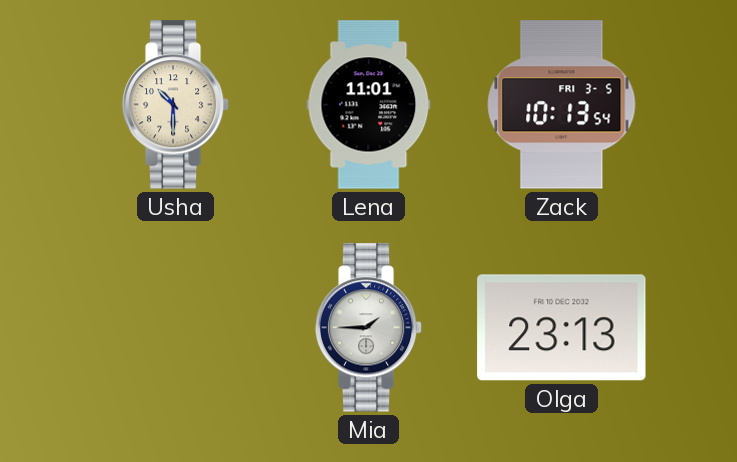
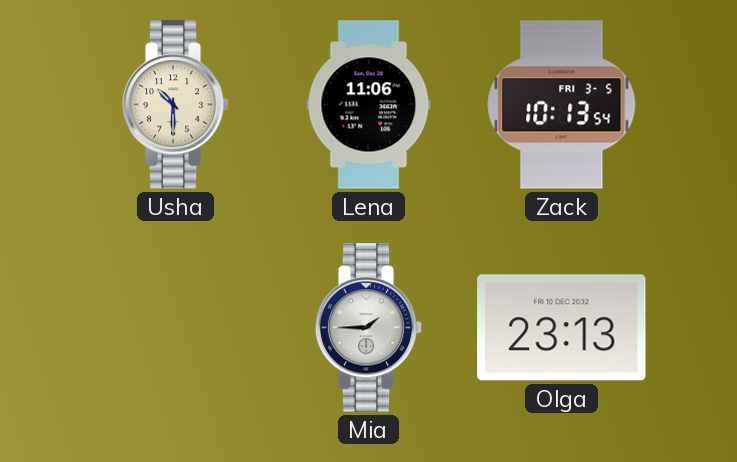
Lena: 11:01 -> 11:06 (369, 105)
